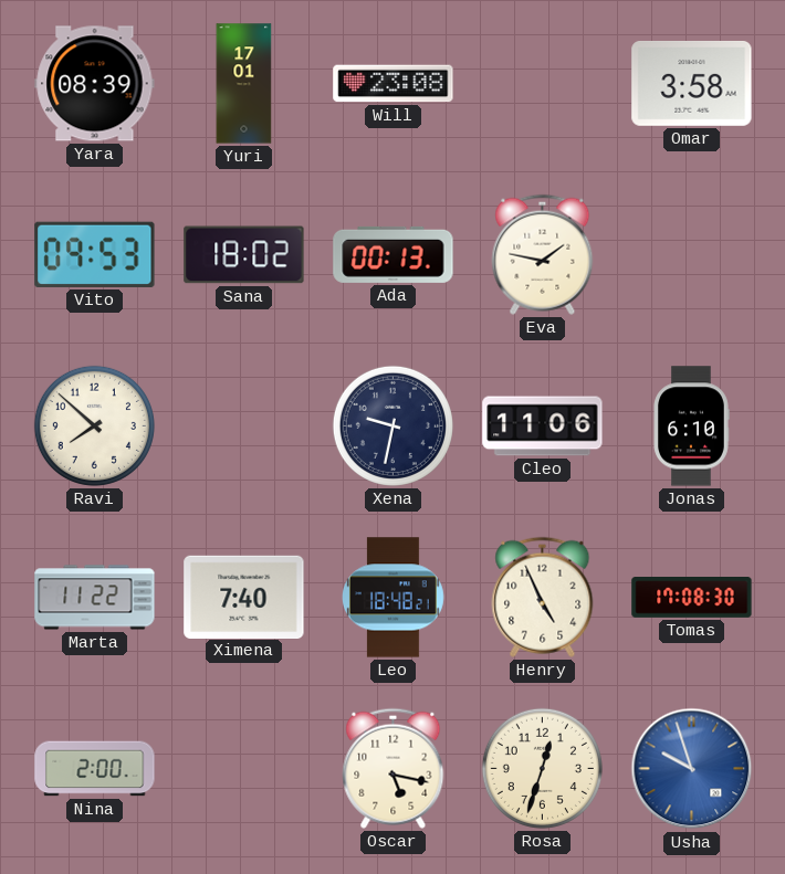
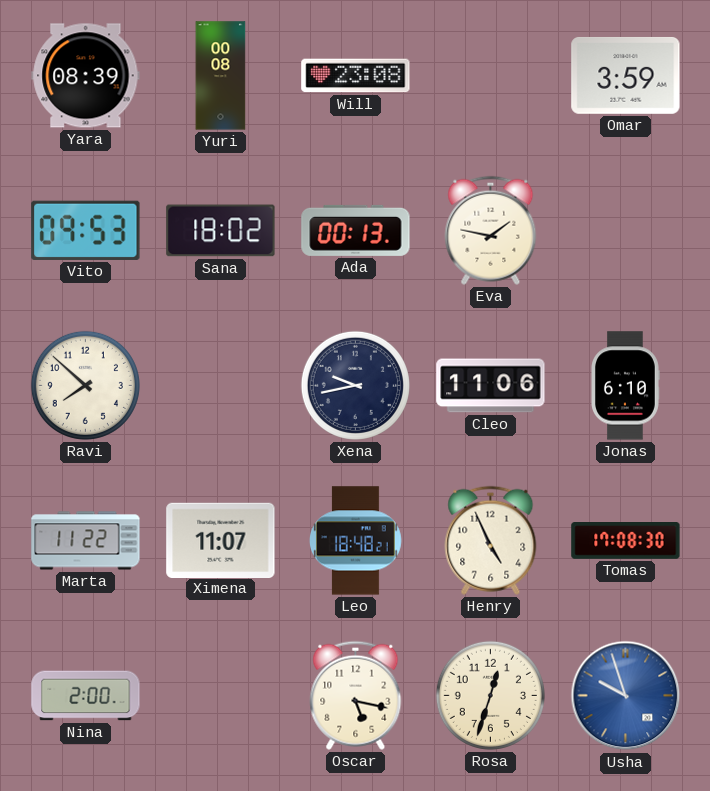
Yuri: 17:01 -> 00:08 (221, 76)
Omar: 3:58 -> 3:59 (626, 75)
Xena: 9:32 -> 9:43 (355, 385)
Ximena: 7:40 -> 11:07 (221, 540)
